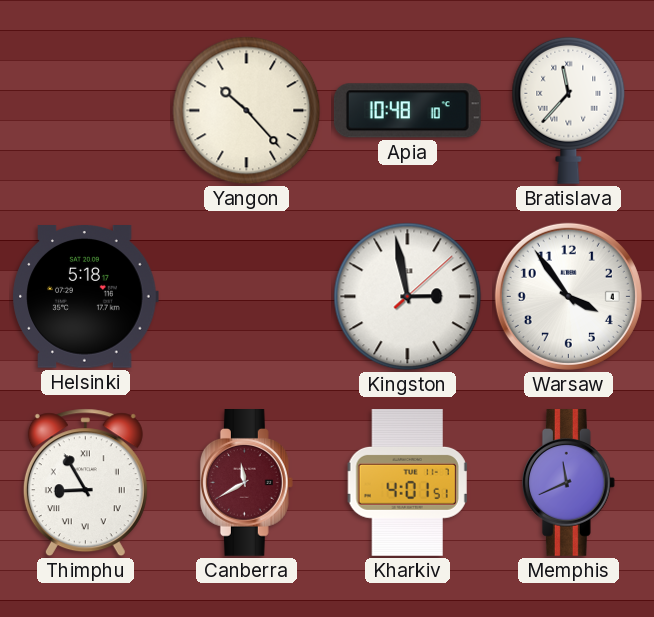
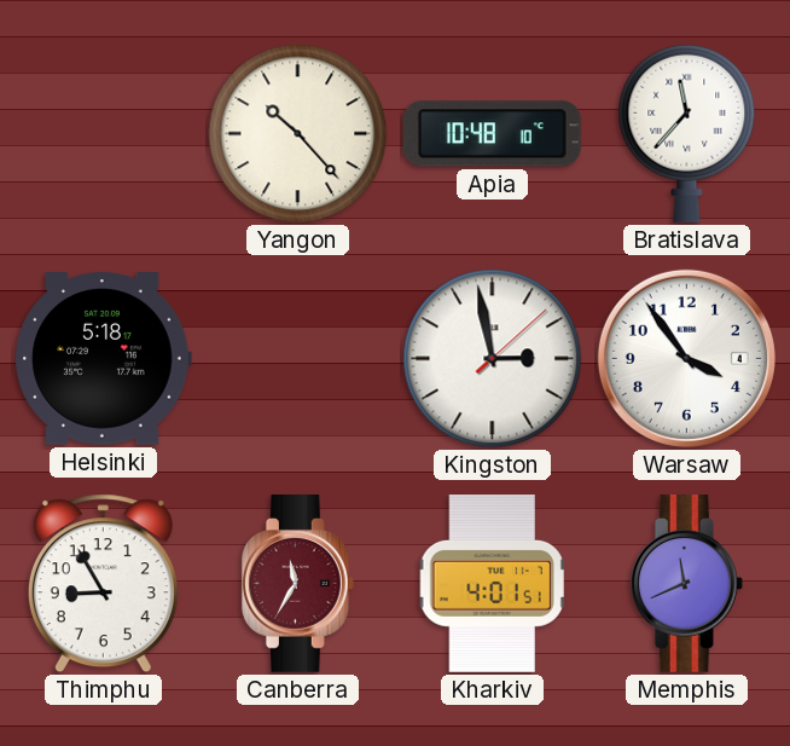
Thimphu numerals: Roman -> Arabic (103, 584)
Canberra: 11:40 -> 11:35 (297, 584)
